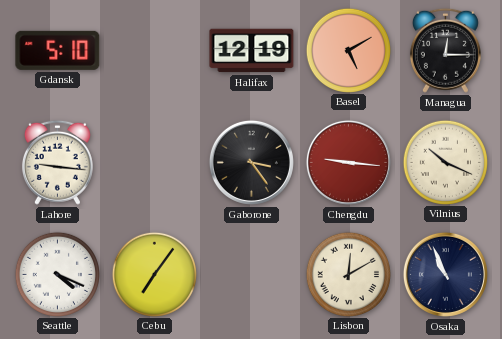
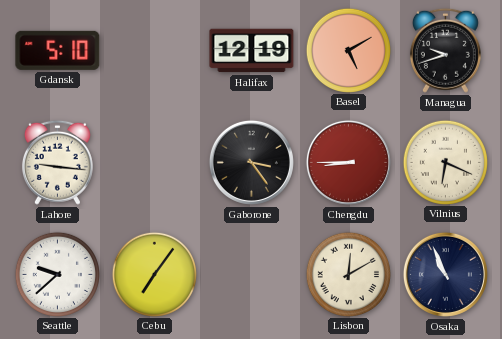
Managua: 12:15 -> 9:42 (445, 50)
Chengdu: 9:16 -> 8:45 (348, 162)
Vilnius: 10:19 -> 6:19 (445, 162)
Seattle: 4:19 -> 9:38 (57, 274)
